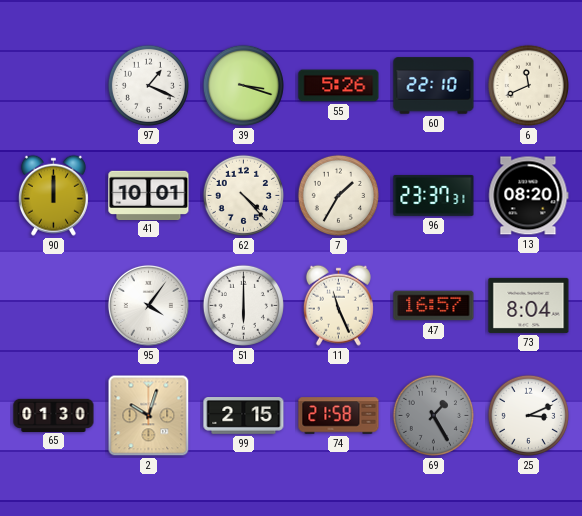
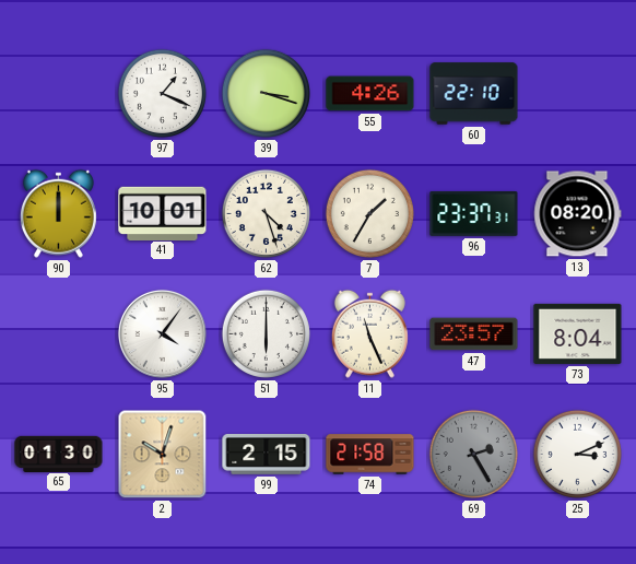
55: 5:26 -> 4:26 (370, 94)
6: 11:41 -> none (528, 85)
62: 4:23 -> 4:27 (266, 213)
47: 16:57 -> 23:57 (474, 334)
69: 1:25 -> 2:25 (473, 454)
